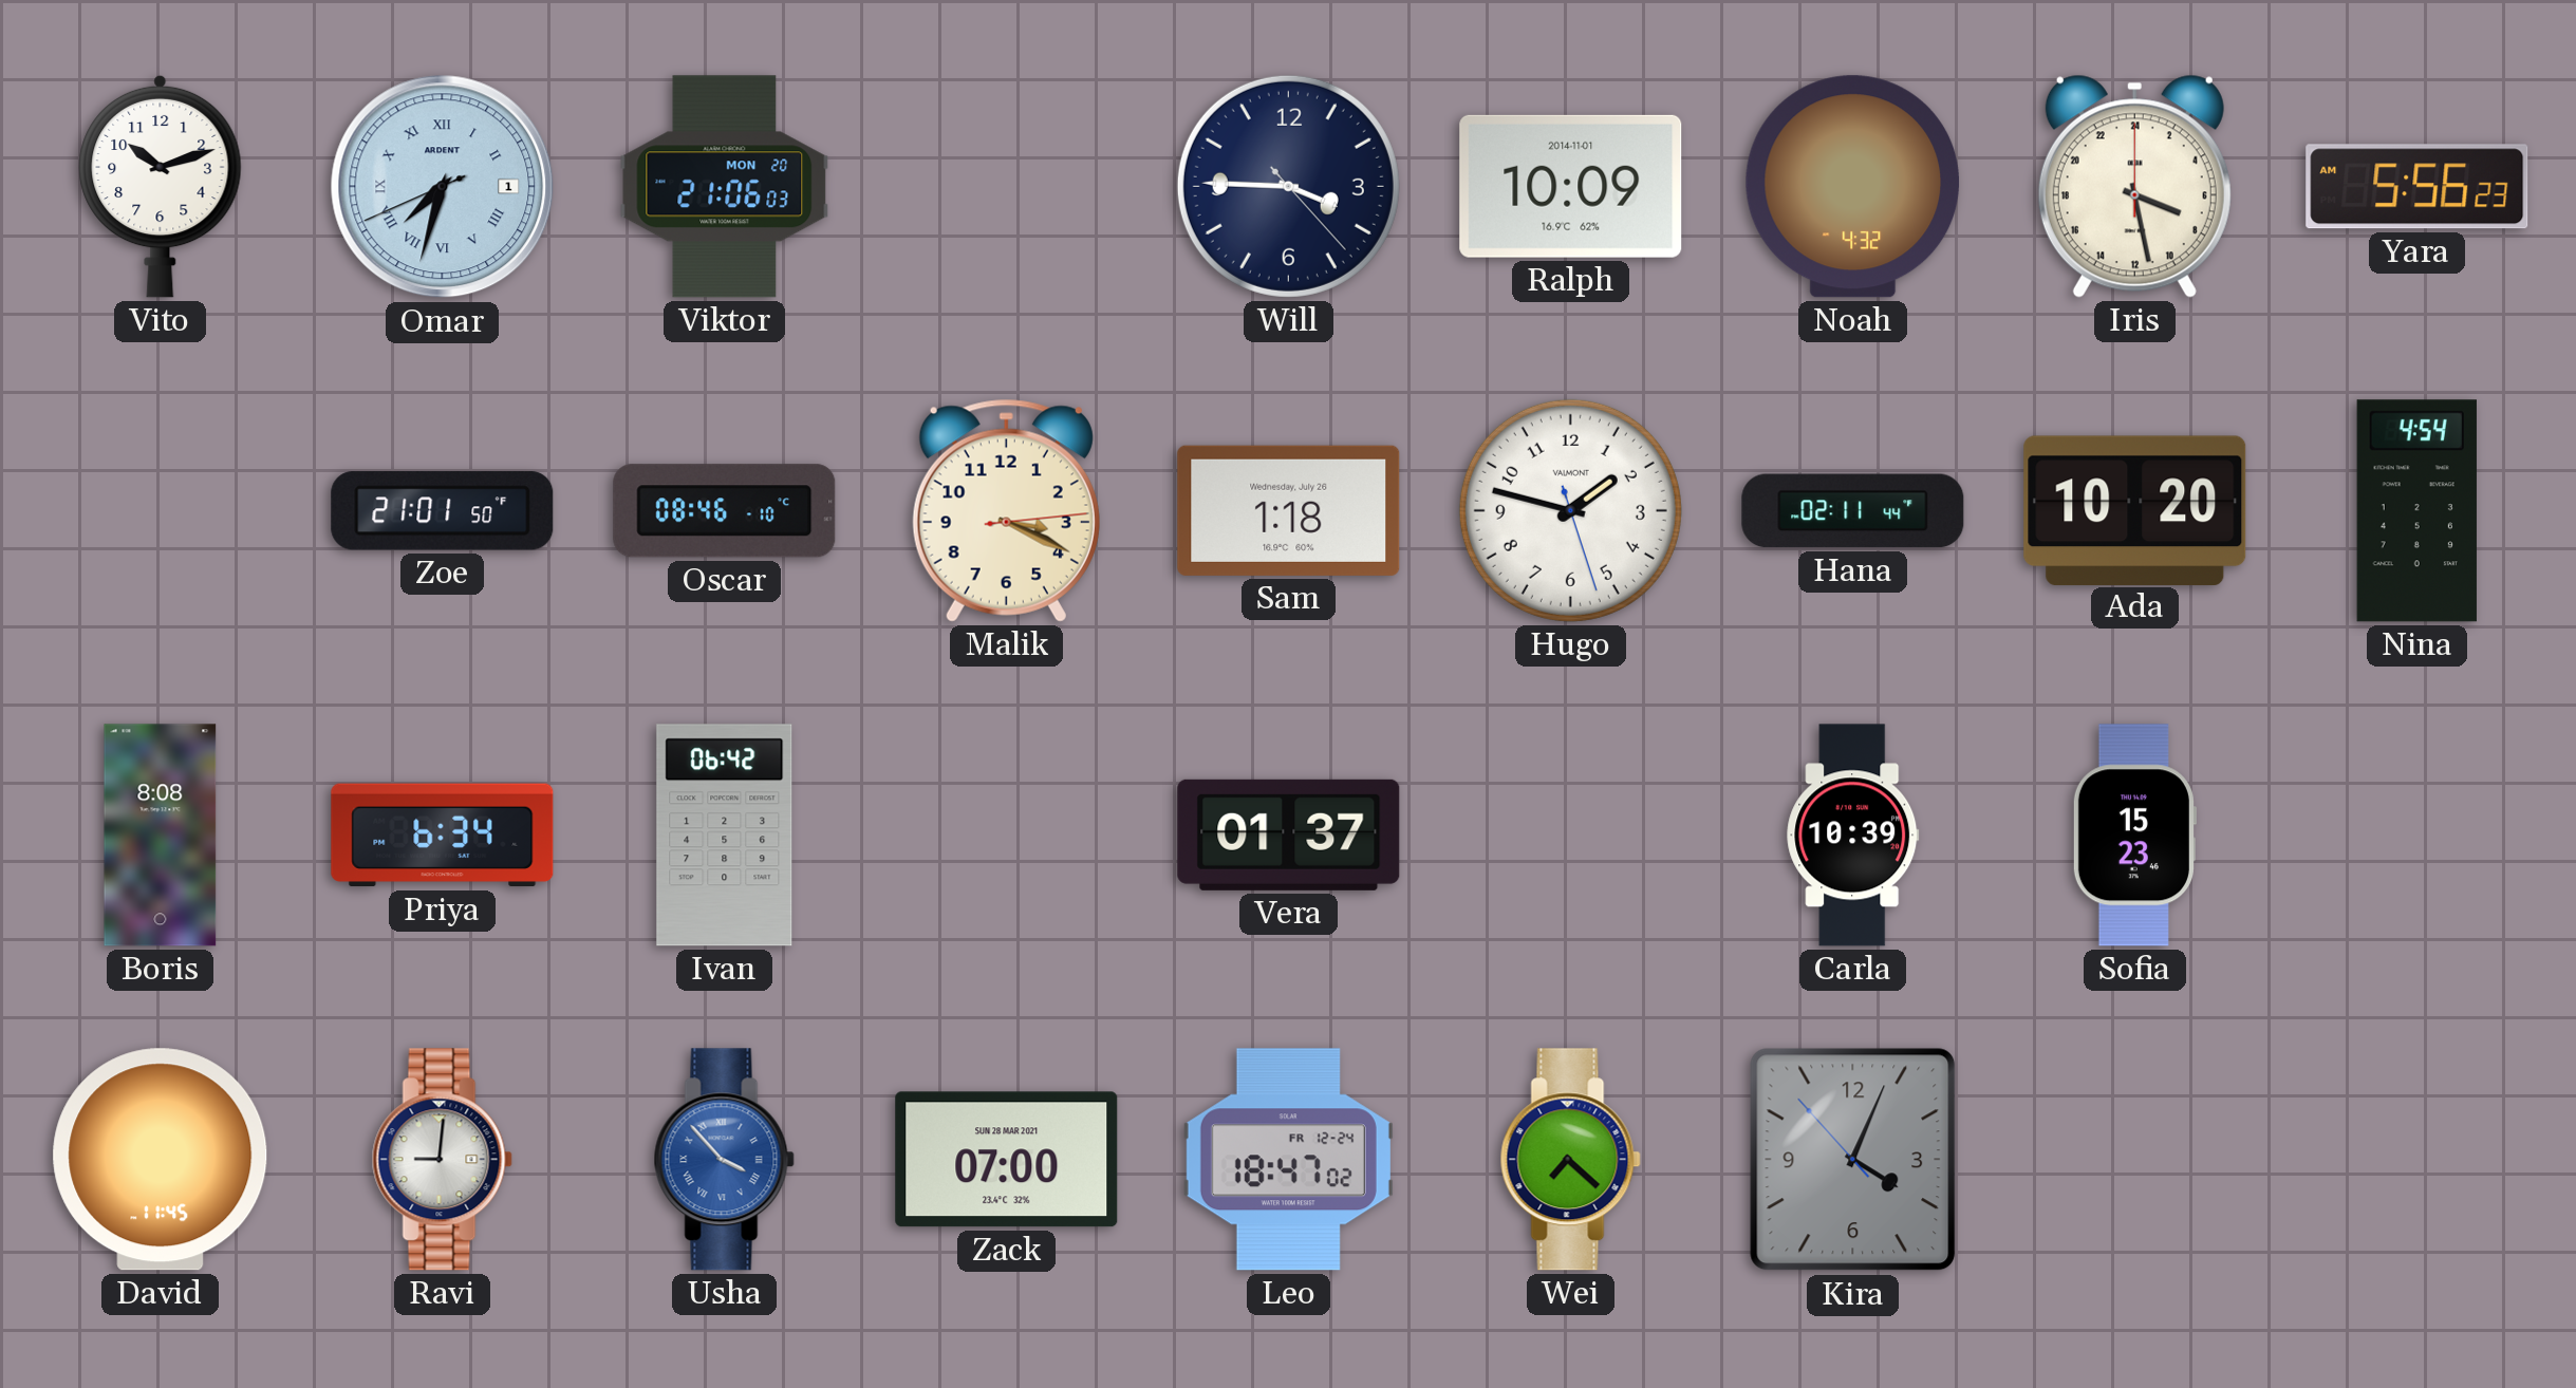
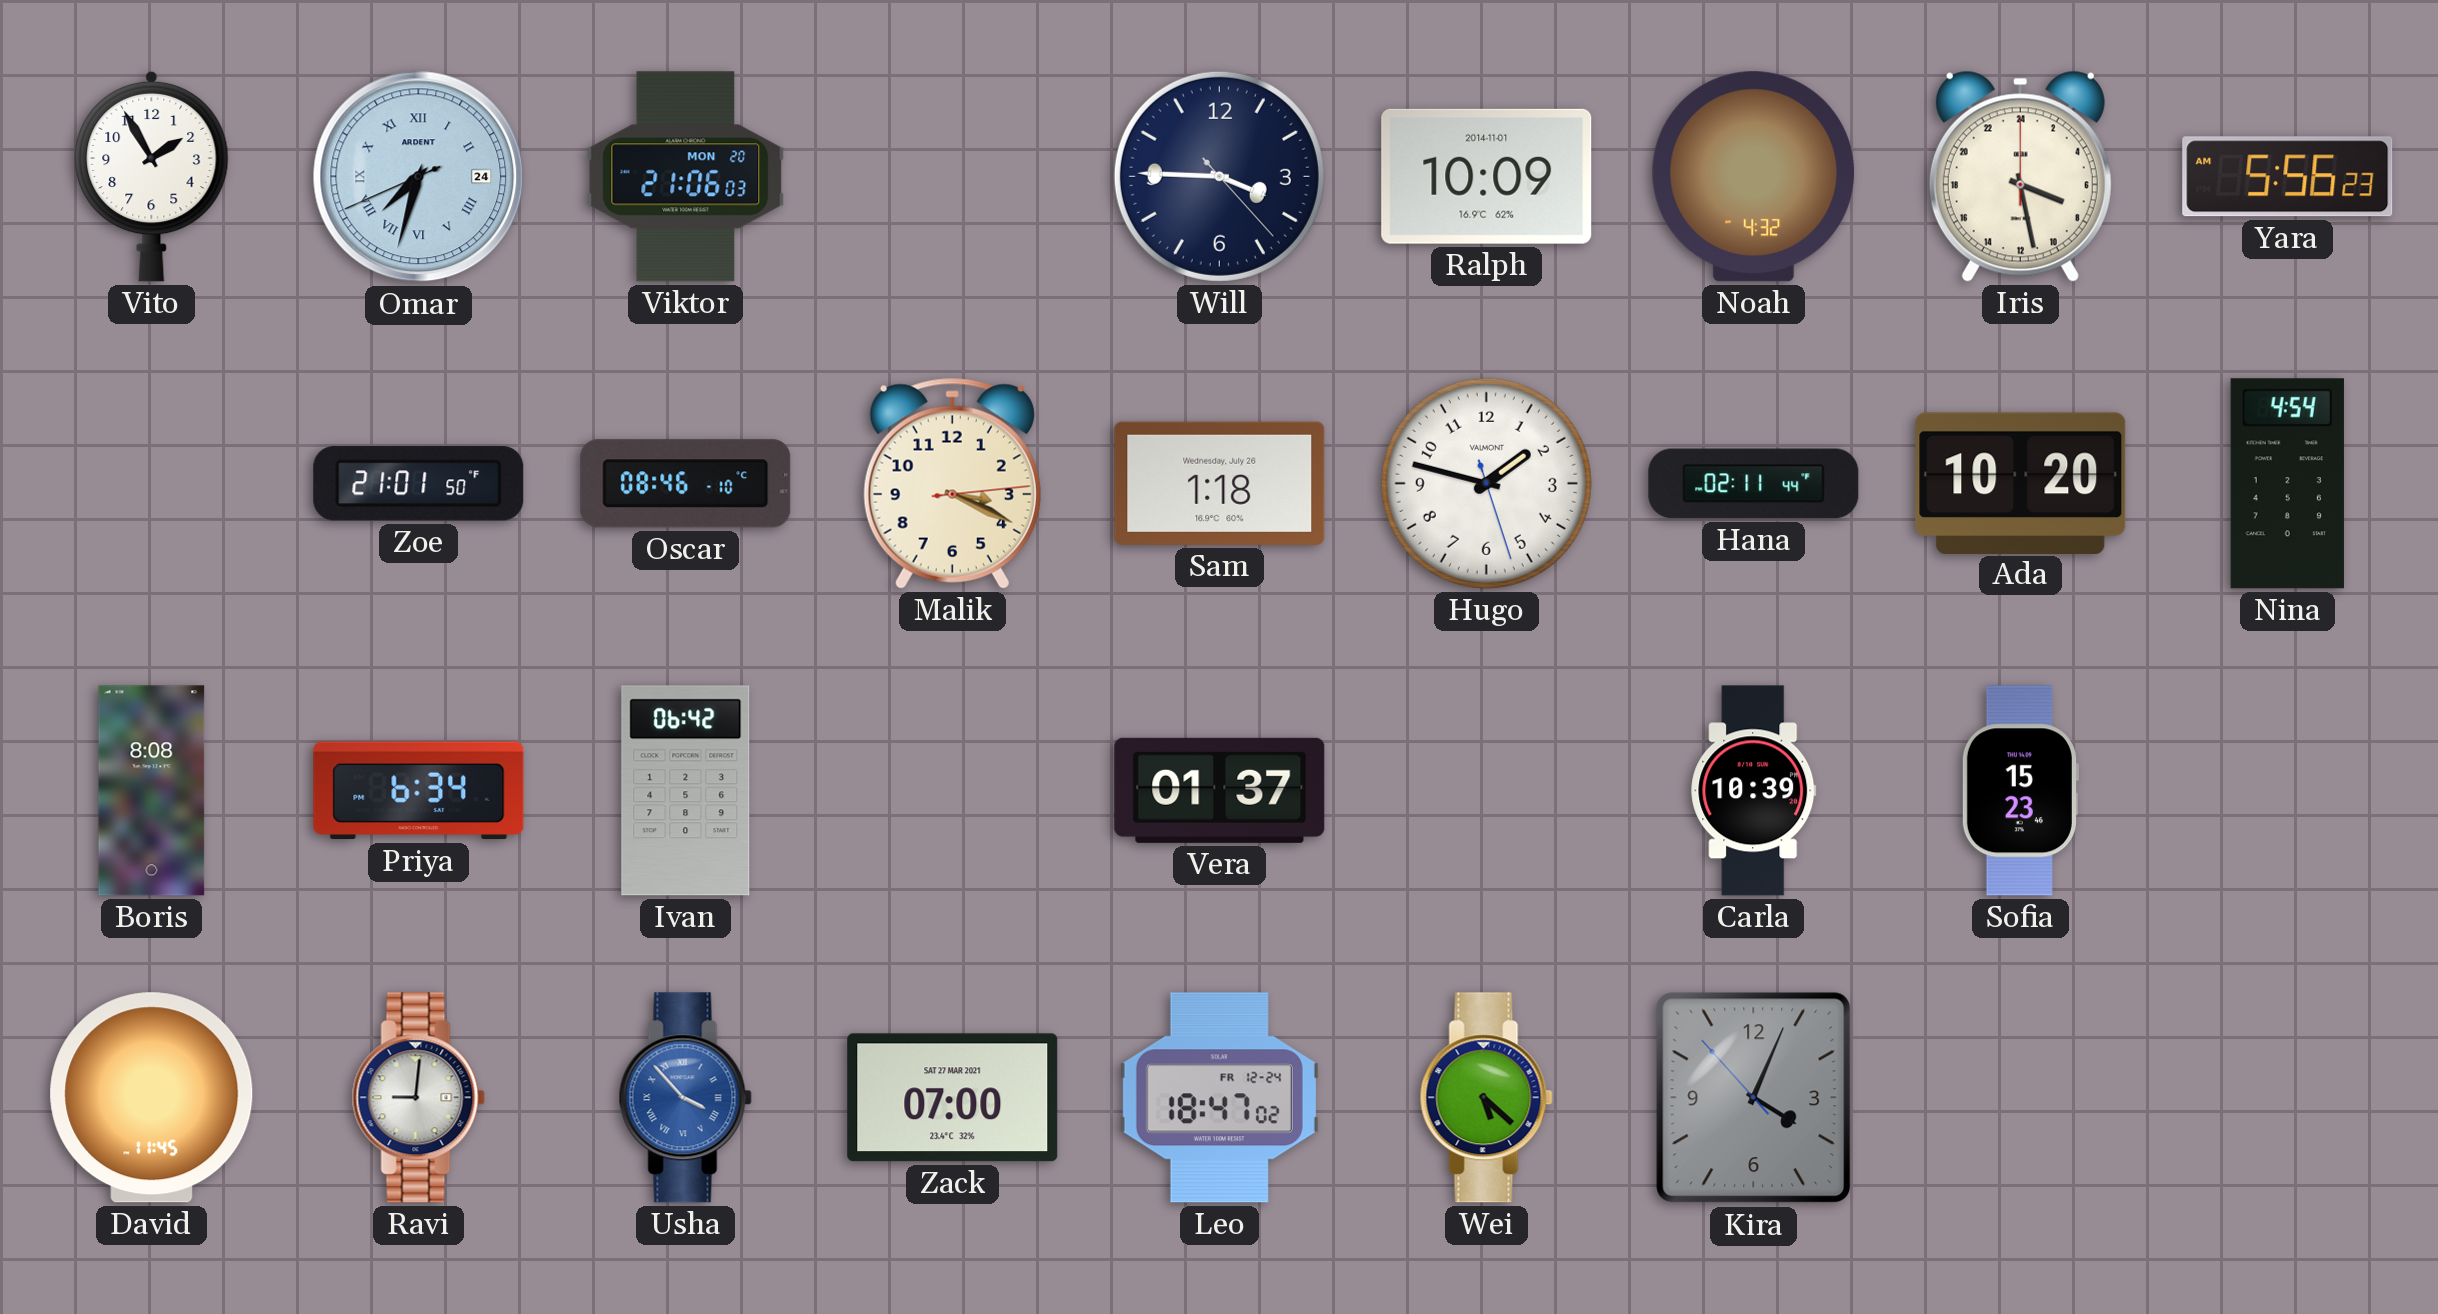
Vito: 10:12 -> 1:55 (152, 176)
Omar date: 1 -> 24 (419, 177)
Zack date: SUN 28 MAR 2021 -> SAT 27 MAR 2021 (953, 1098)
Wei: 7:22 -> 5:22 (1486, 1098)
